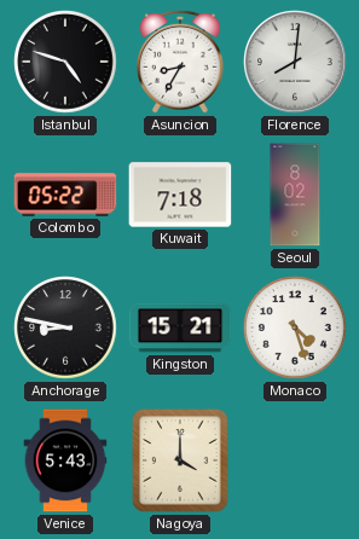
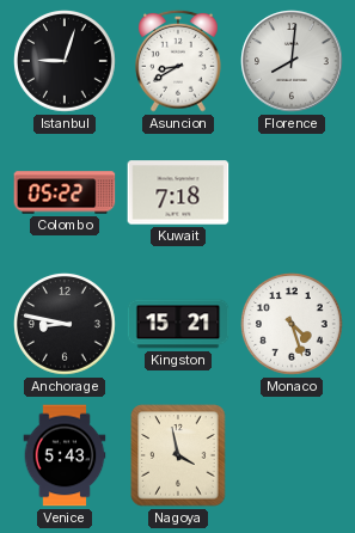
Istanbul: 4:48 -> 9:03 (65, 61)
Asuncion: 8:35 -> 8:40 (179, 61)
Seoul: 8:02 -> none (295, 195)
Nagoya: 4:00 -> 3:58 (178, 455)
